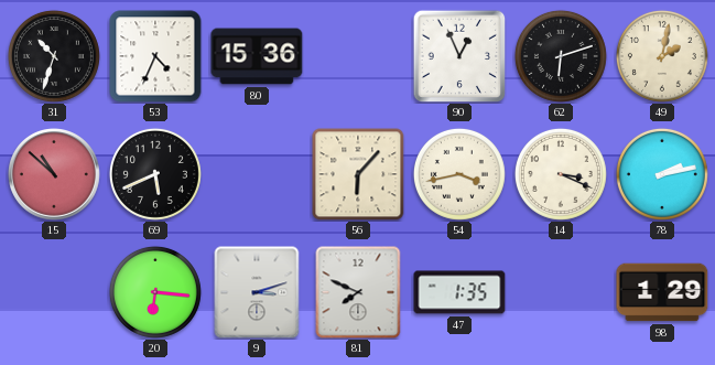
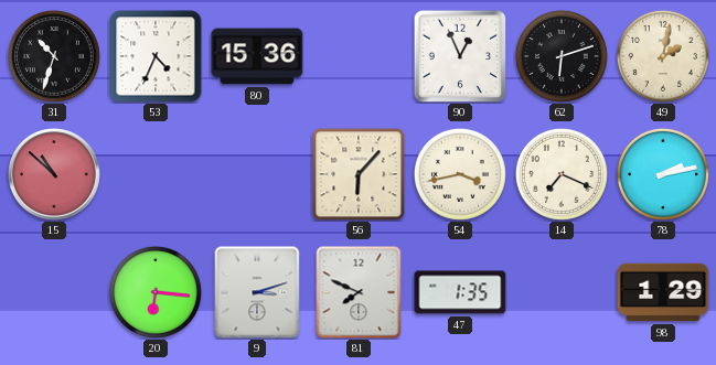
69: 5:41 -> none (155, 174)
14: 3:19 -> 7:19 (562, 174)
